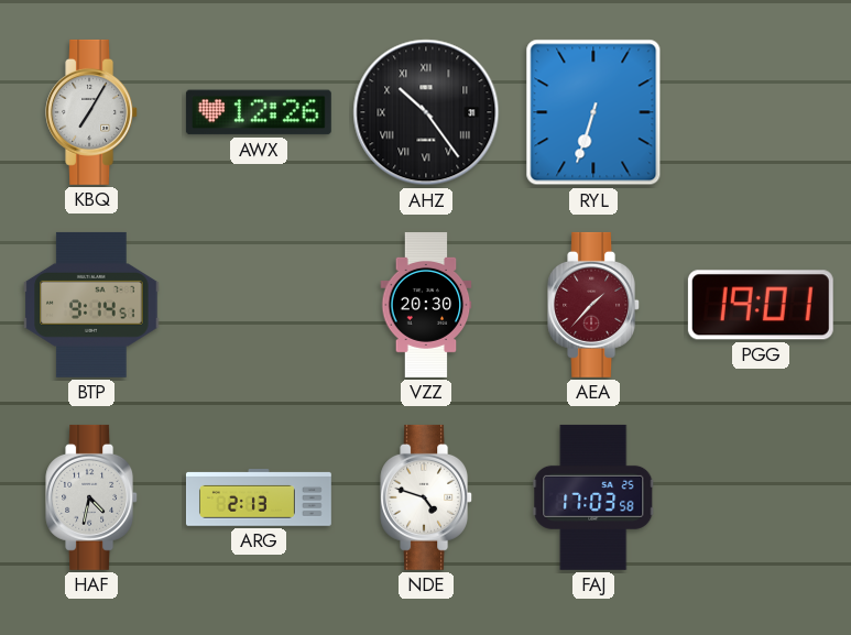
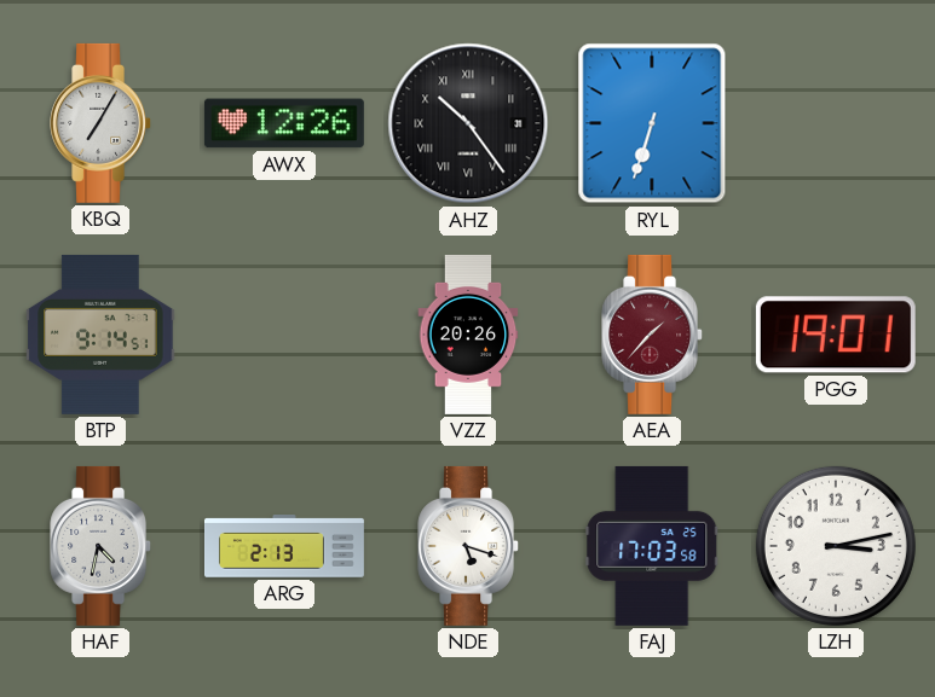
VZZ: 20:30 -> 20:26 (468, 335)
NDE: 4:48 -> 5:18 (469, 546)
LZH: none -> 3:13 (836, 546)
